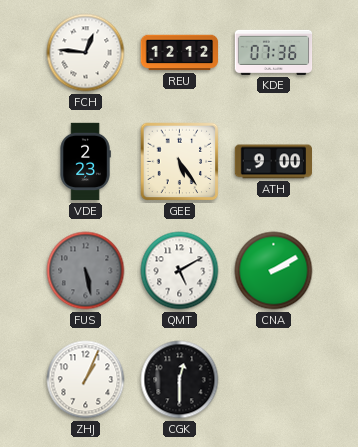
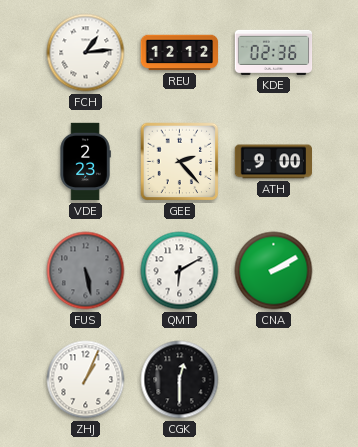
FCH: 12:46 -> 1:14 (86, 53)
KDE: 07:36 -> 02:36 (274, 52)
GEE: 5:24 -> 2:23 (180, 162)
QMT: 5:10 -> 6:10 (180, 271)
